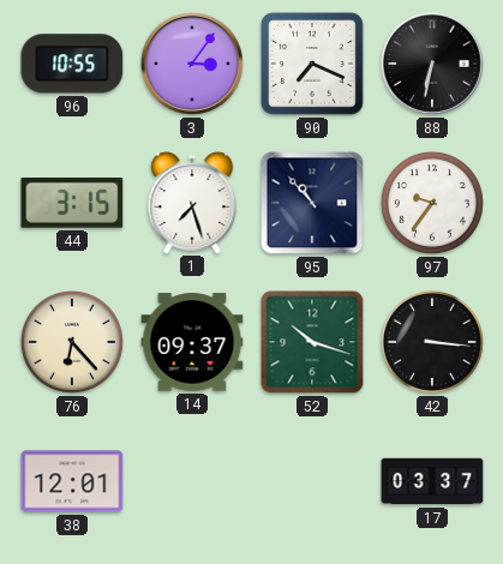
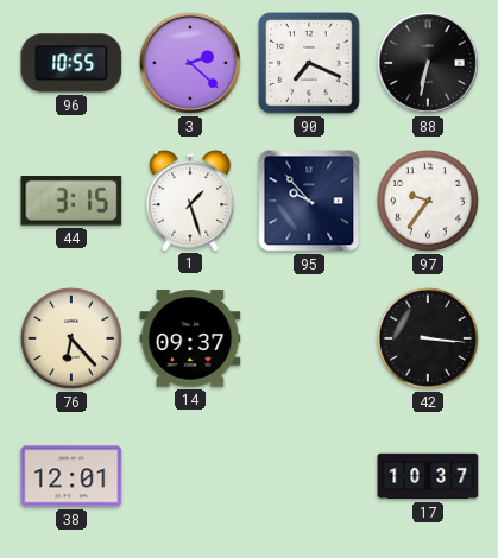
3: 3:06 -> 2:22 (190, 63)
1: 7:27 -> 1:27 (190, 201)
95: 10:53 -> 9:53 (309, 201)
52: 10:18 -> none (312, 342)
17: 03:37 -> 10:37 (428, 476)
